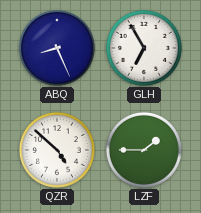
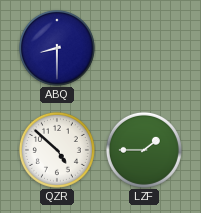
ABQ: 8:26 -> 8:30 (57, 48)
GLH: 6:55 -> none (144, 48)
